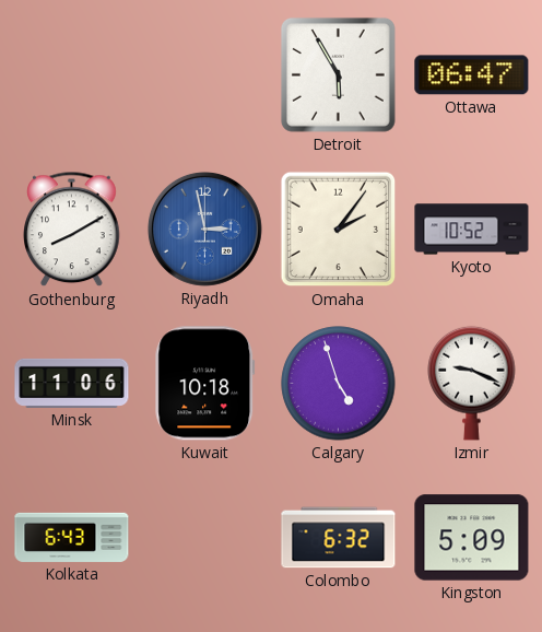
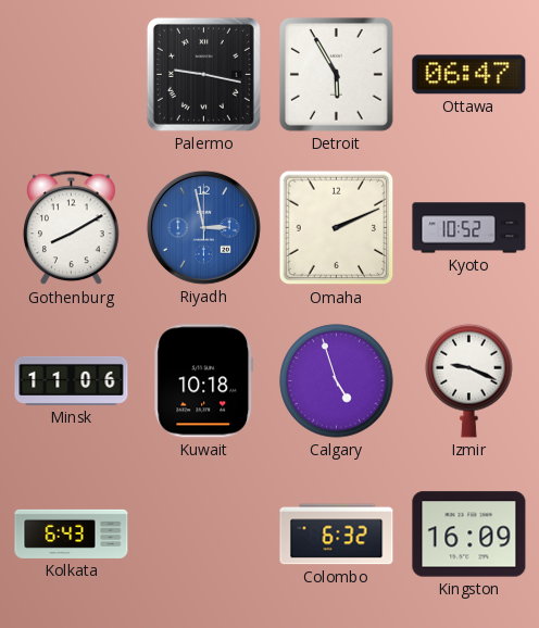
Palermo: none -> 9:17 (203, 74)
Omaha: 2:06 -> 2:11 (337, 228)
Kingston: 5:09 -> 16:09 (469, 535)
